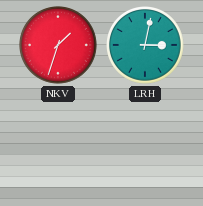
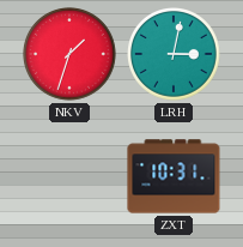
ZXT: none -> 10:31 (174, 176)
